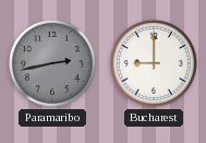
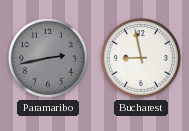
Bucharest: 9:00 -> 8:58 (141, 58)
